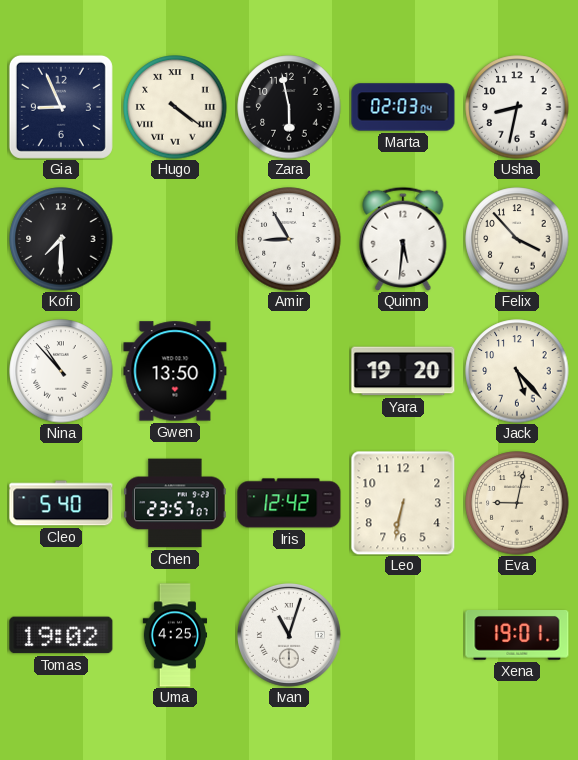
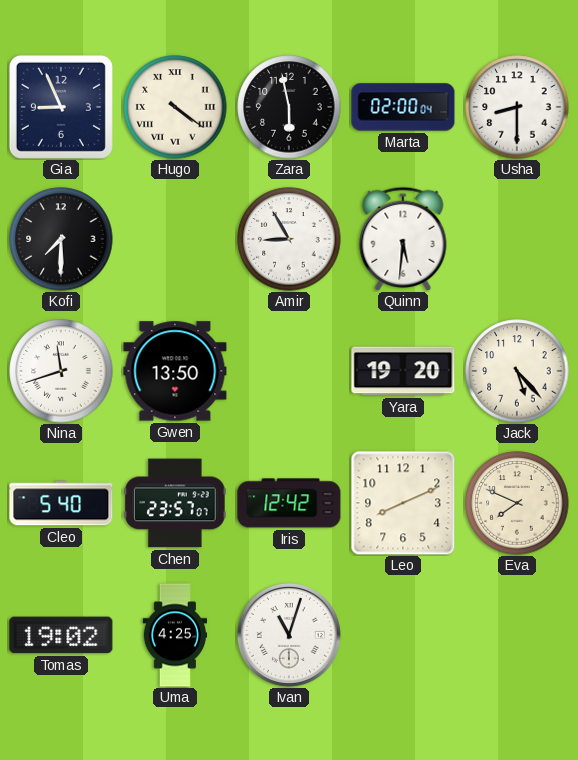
Marta: 02:03 -> 02:00 (403, 107)
Usha: 8:32 -> 8:30 (517, 107)
Felix: 3:53 -> none (517, 239)
Nina: 10:53 -> 11:42 (61, 371)
Leo: 6:32 -> 8:11 (403, 503)
Eva: 9:02 -> 7:49 (517, 503)
Xena: 19:01 -> none (517, 636)
